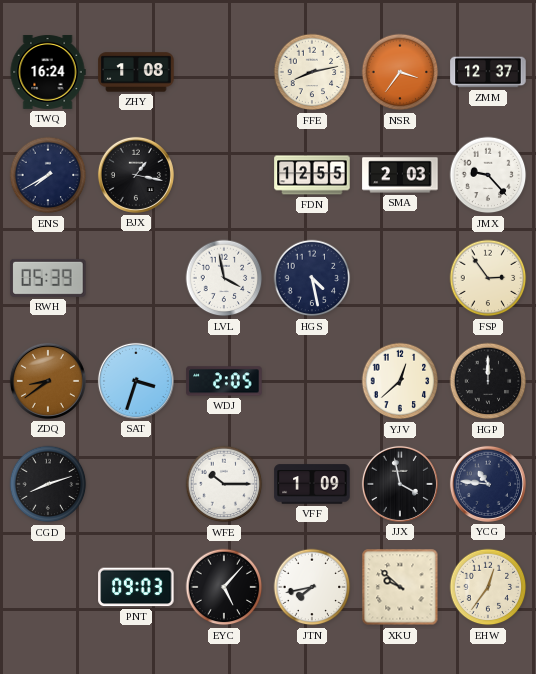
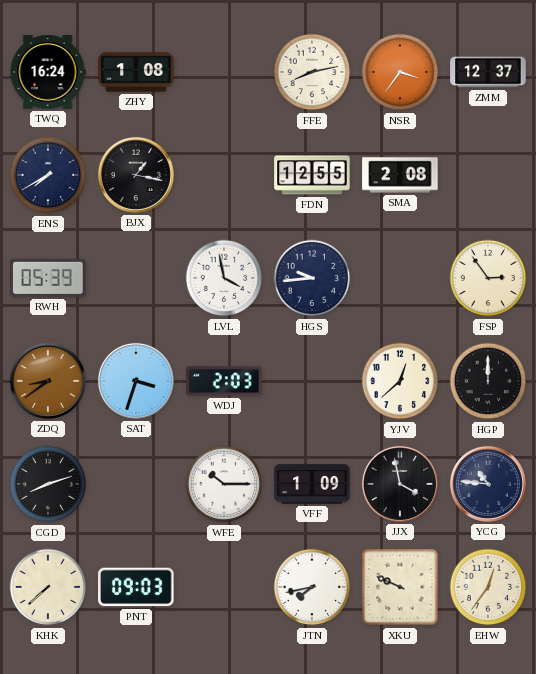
SMA: 2:03 -> 2:08 (400, 175)
JMX: 9:23 -> none (488, 175)
HGS: 4:28 -> 9:44 (312, 278)
WDJ: 2:05 -> 2:03 (224, 381)
KHK: none -> 7:38 (48, 587)
EYC: 5:07 -> none (224, 587)
XKU: 9:52 -> 9:49 (400, 587)
